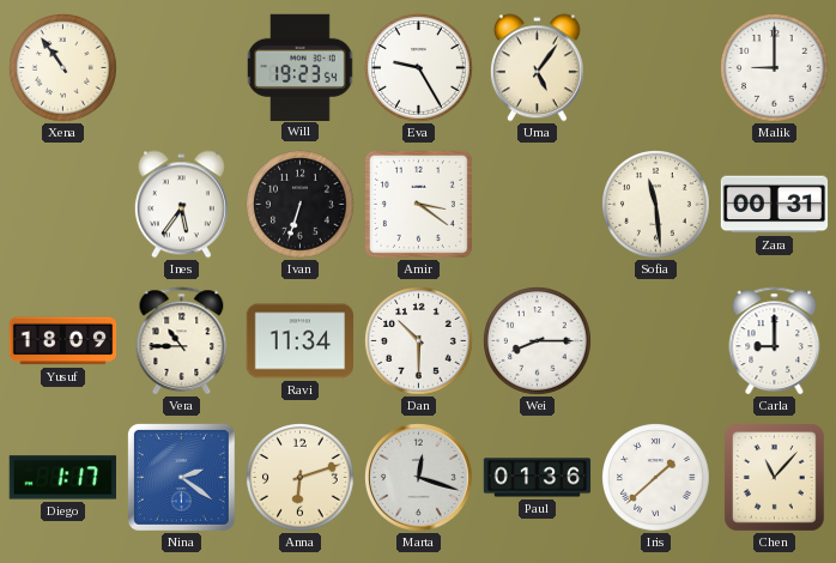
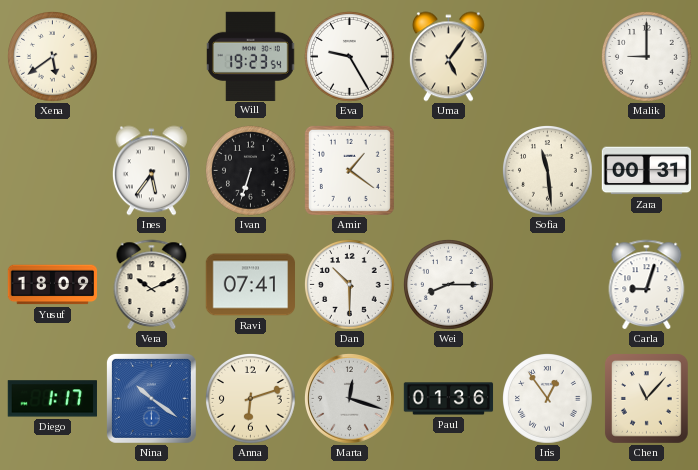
Xena: 10:54 -> 5:39 (53, 57)
Amir: 3:21 -> 1:21 (349, 170)
Vera: 10:45 -> 10:11 (152, 284)
Ravi: 11:34 -> 07:41 (251, 285)
Carla: 9:00 -> 9:03 (647, 284)
Nina: 2:21 -> 10:21 (151, 398)
Iris: 1:38 -> 12:54 (548, 399)
